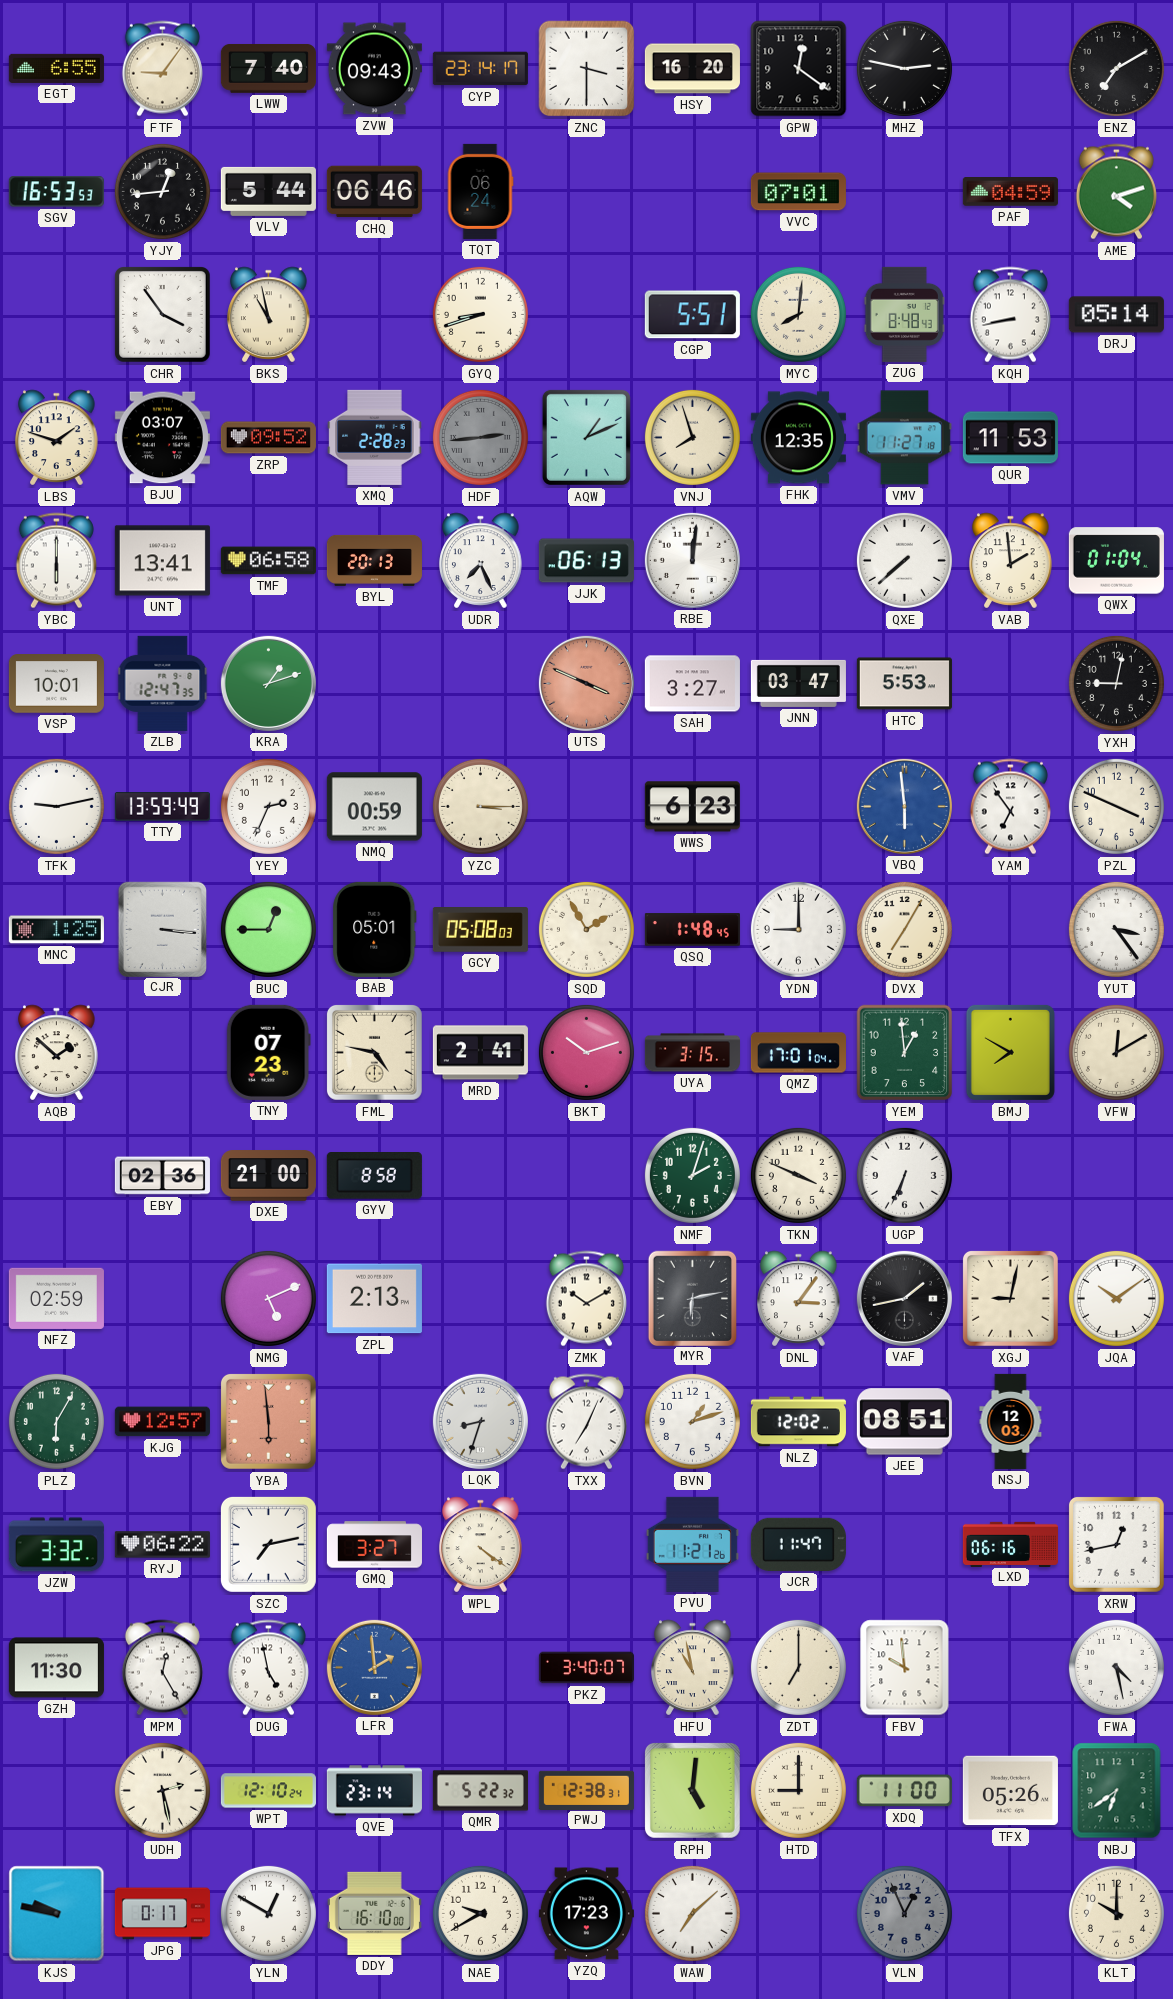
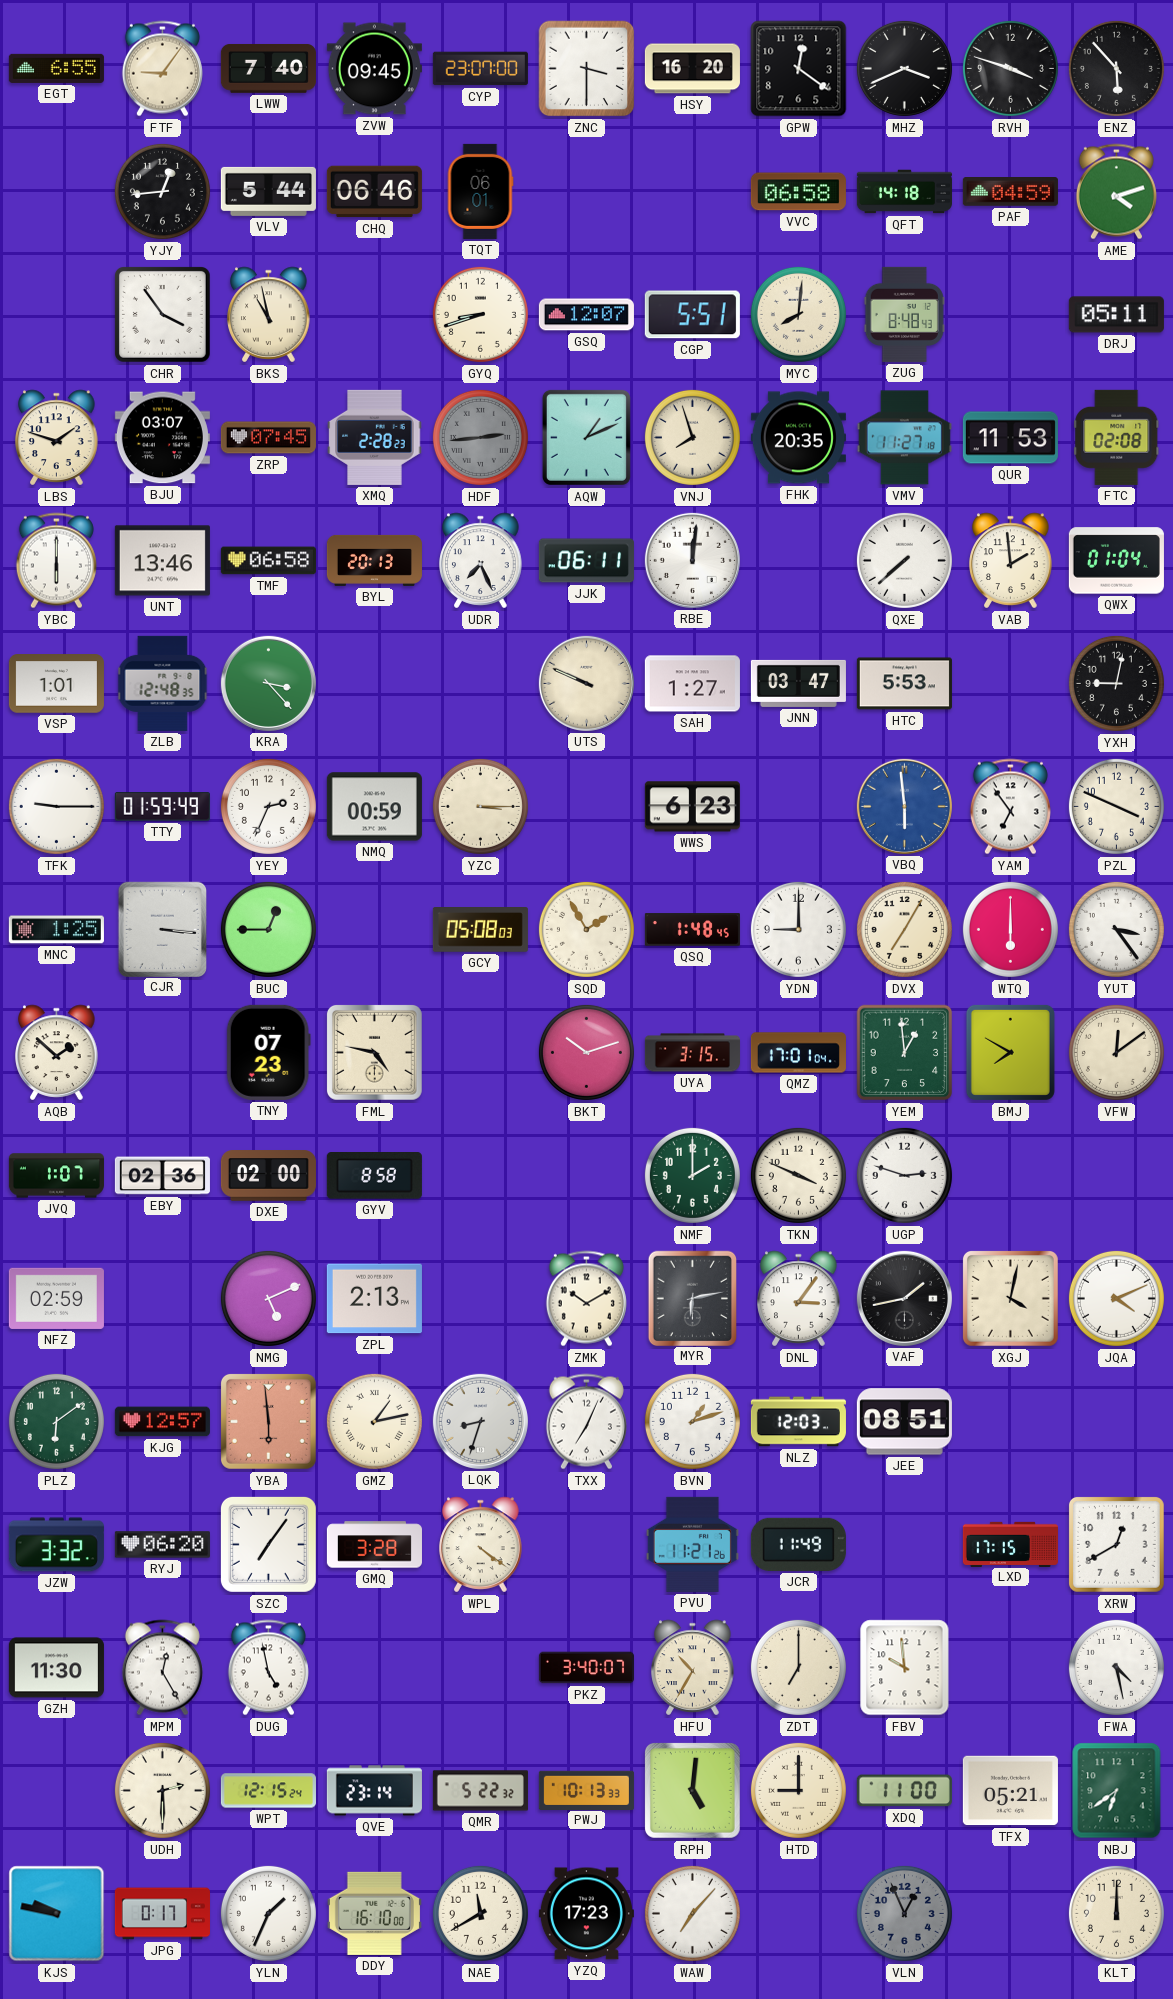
ZVW: 09:43 -> 09:45 (374, 69)
CYP: 23:14 -> 23:07 (480, 69)
MHZ: 2:47 -> 3:41 (904, 68)
RVH: none -> 3:48 (1010, 68)
ENZ: 7:10 -> 5:53 (1116, 68)
SGV: 16:53 -> none (56, 192)
TQT: 06:24 -> 06:01 (480, 191)
VVC: 07:01 -> 06:58 (798, 192)
QFT: none -> 14:18 (904, 192)
GSQ: none -> 12:07 (586, 315)
KQH: 8:43 -> none (1010, 315)
DRJ: 05:14 -> 05:11 (1116, 315)
ZRP: 09:52 -> 07:45 (268, 438)
FHK: 12:35 -> 20:35 (798, 438)
FTC: none -> 02:08 (1117, 437)
UNT: 13:41 -> 13:46 (162, 561)
JJK: 06:13 -> 06:11 (586, 561)
VSP: 10:01 -> 1:01 (56, 684)
ZLB: 12:47 -> 12:48 (163, 683)
KRA: 1:12 -> 3:23 (268, 683)
UTS: 3:49 -> 9:49 (586, 683)
UTS dial: salmon -> cream (586, 683)
SAH: 3:27 -> 1:27 (692, 684)
TFK: 9:13 -> 9:15 (56, 806)
TTY: 13:59 -> 01:59 (162, 807)
BAB: 05:01 -> none (375, 929)
WTQ: none -> 6:00 (1010, 929)
MRD: 2:41 -> none (480, 1053)
VFW: 12:10 -> 12:09 (1116, 1052)
JVQ: none -> 1:07 (56, 1176)
DXE: 21:00 -> 02:00 (268, 1176)
NMF: 2:03 -> 2:00 (692, 1175)
UGP: 6:34 -> 2:48 (904, 1175)
XGJ: 9:02 -> 4:02 (1010, 1298)
JQA: 10:09 -> 4:11 (1116, 1298)
PLZ: 6:05 -> 6:09 (56, 1421)
GMZ: none -> 1:13 (374, 1421)
NLZ: 12:02 -> 12:03 (798, 1422)
NSJ: 12:03 -> none (1011, 1421)
RYJ: 06:22 -> 06:20 (162, 1545)
SZC: 7:13 -> 7:06 (268, 1544)
GMQ: 3:27 -> 3:28 (374, 1545)
JCR: 11:47 -> 11:49 (798, 1544)
LXD: 06:16 -> 17:15 (1010, 1544)
XRW: 12:43 -> 12:40 (1116, 1544)
LFR: 1:59 -> none (374, 1667)
HFU: 10:58 -> 10:35 (693, 1668)
UDH: 2:28 -> 2:30 (162, 1790)
WPT: 12:10 -> 12:15 (268, 1791)
PWJ: 12:38 -> 10:13 (586, 1790)
TFX: 05:26 -> 05:21 (1010, 1791)
YLN: 12:50 -> 1:34 (268, 1913)
NAE: 9:40 -> 11:40 (480, 1913)
WAW: 7:08 -> 7:07 (692, 1913)
KLT: 10:00 -> 12:00 (1116, 1913)
